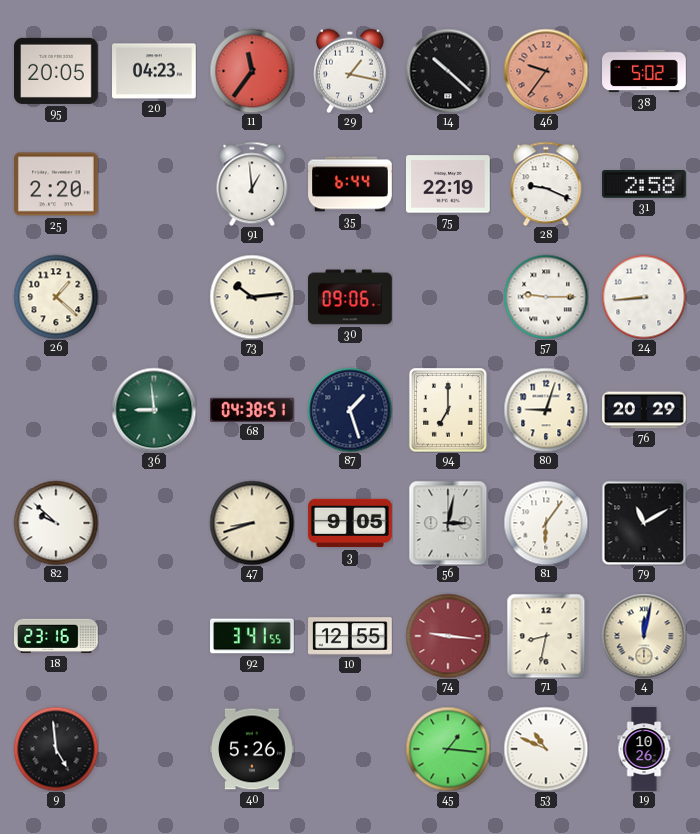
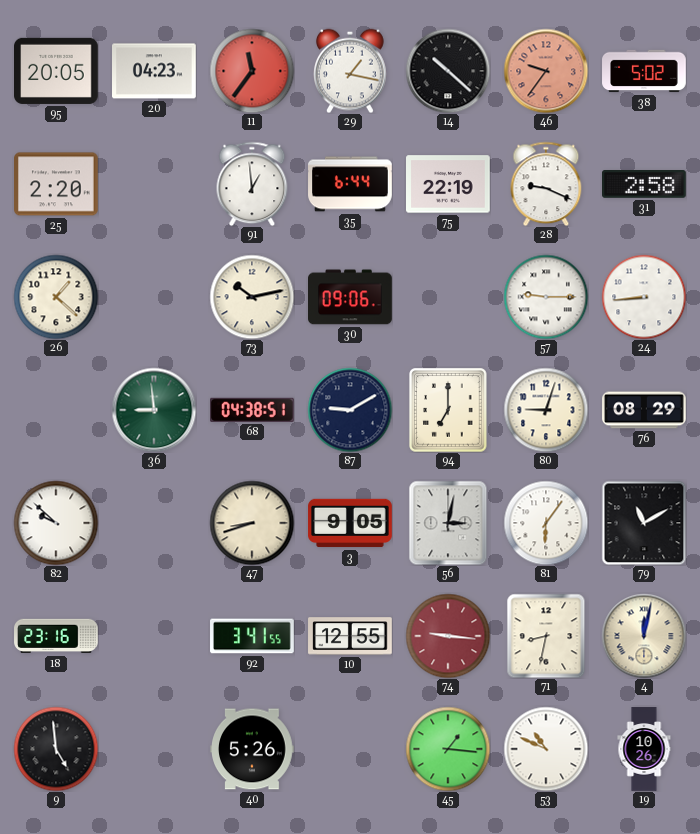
73: 10:14 -> 10:13 (252, 297)
87: 1:27 -> 9:10 (350, 410)
76: 20:29 -> 08:29 (644, 410)
